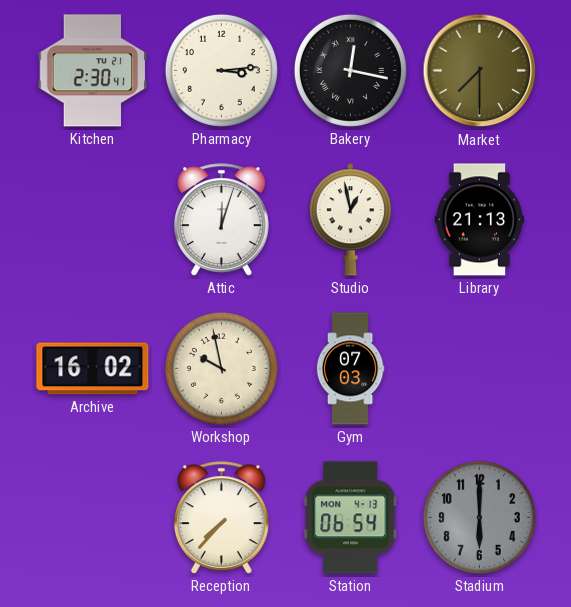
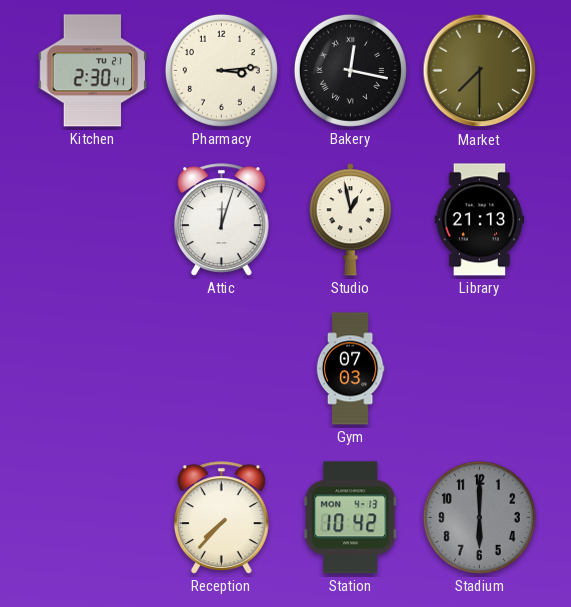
Archive: 16:02 -> none (93, 369)
Workshop: 9:58 -> none (221, 368)
Station: 06:54 -> 10:42 (351, 518)
